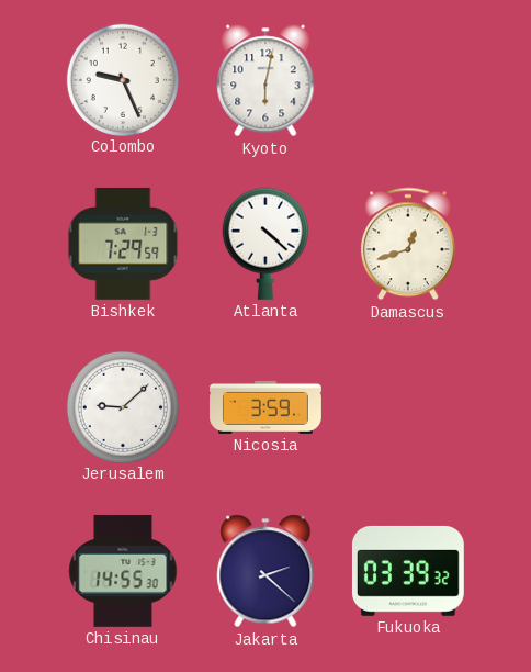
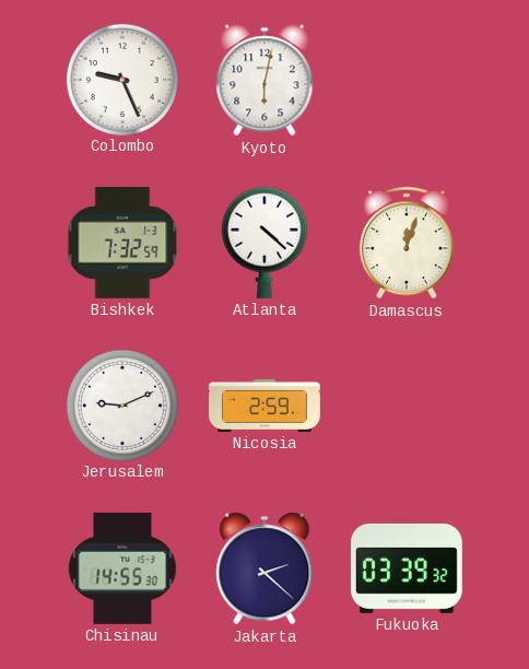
Bishkek: 7:29 -> 7:32 (122, 243)
Damascus: 12:42 -> 12:03 (407, 243)
Jerusalem: 9:08 -> 9:11 (121, 404)
Nicosia: 3:59 -> 2:59 (266, 406)
